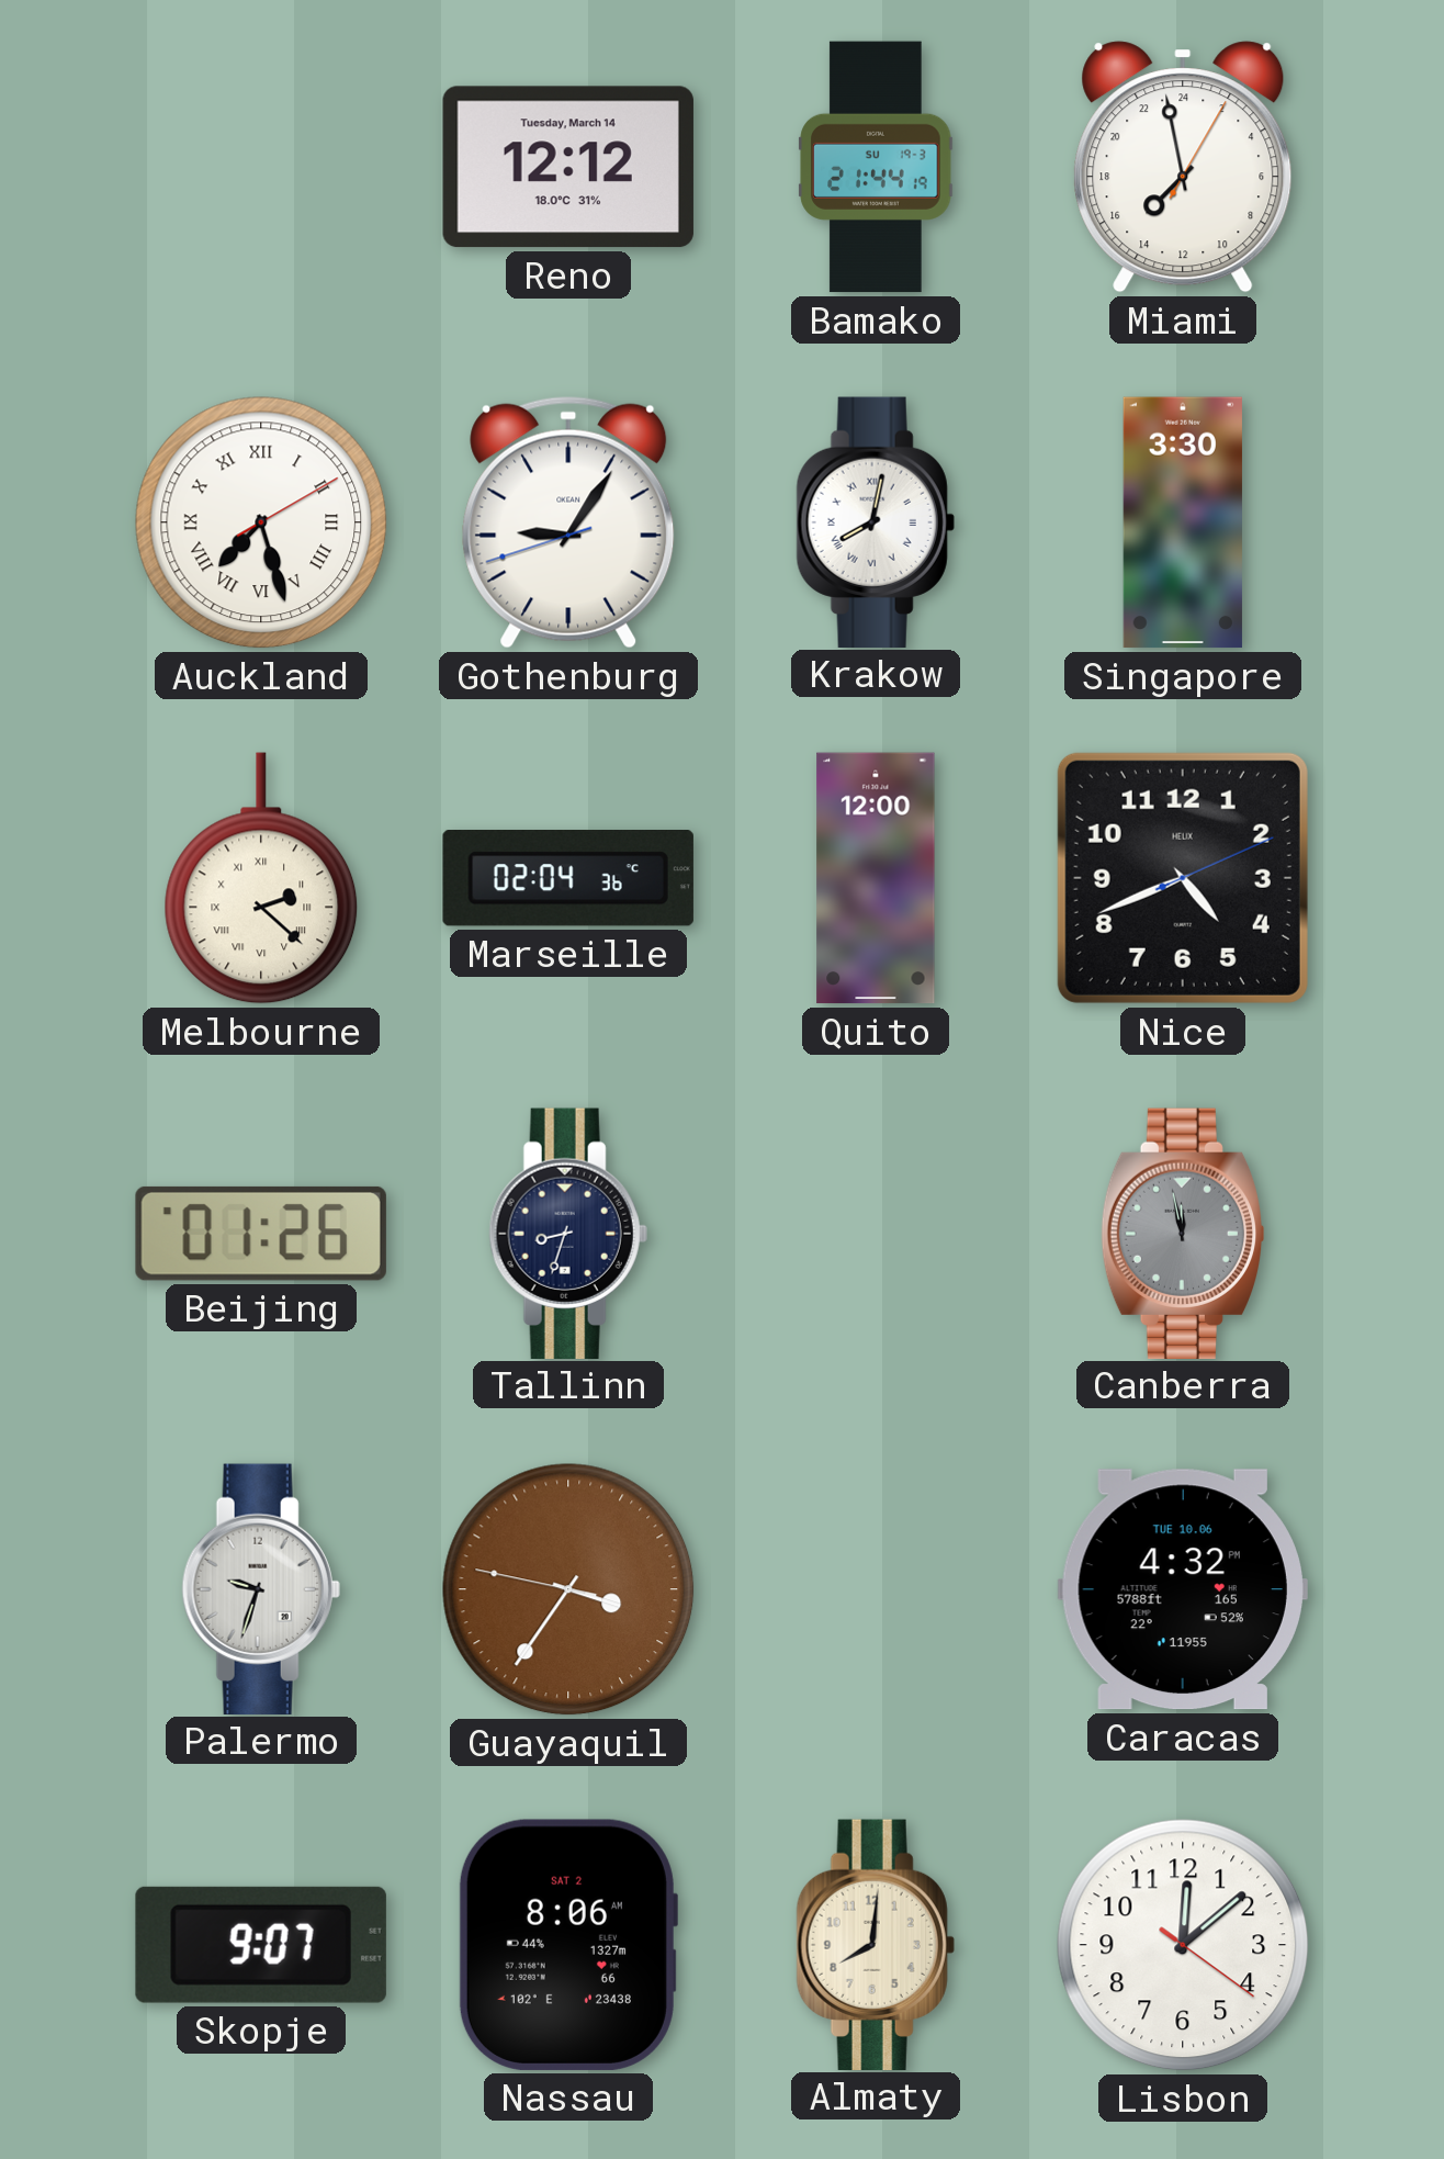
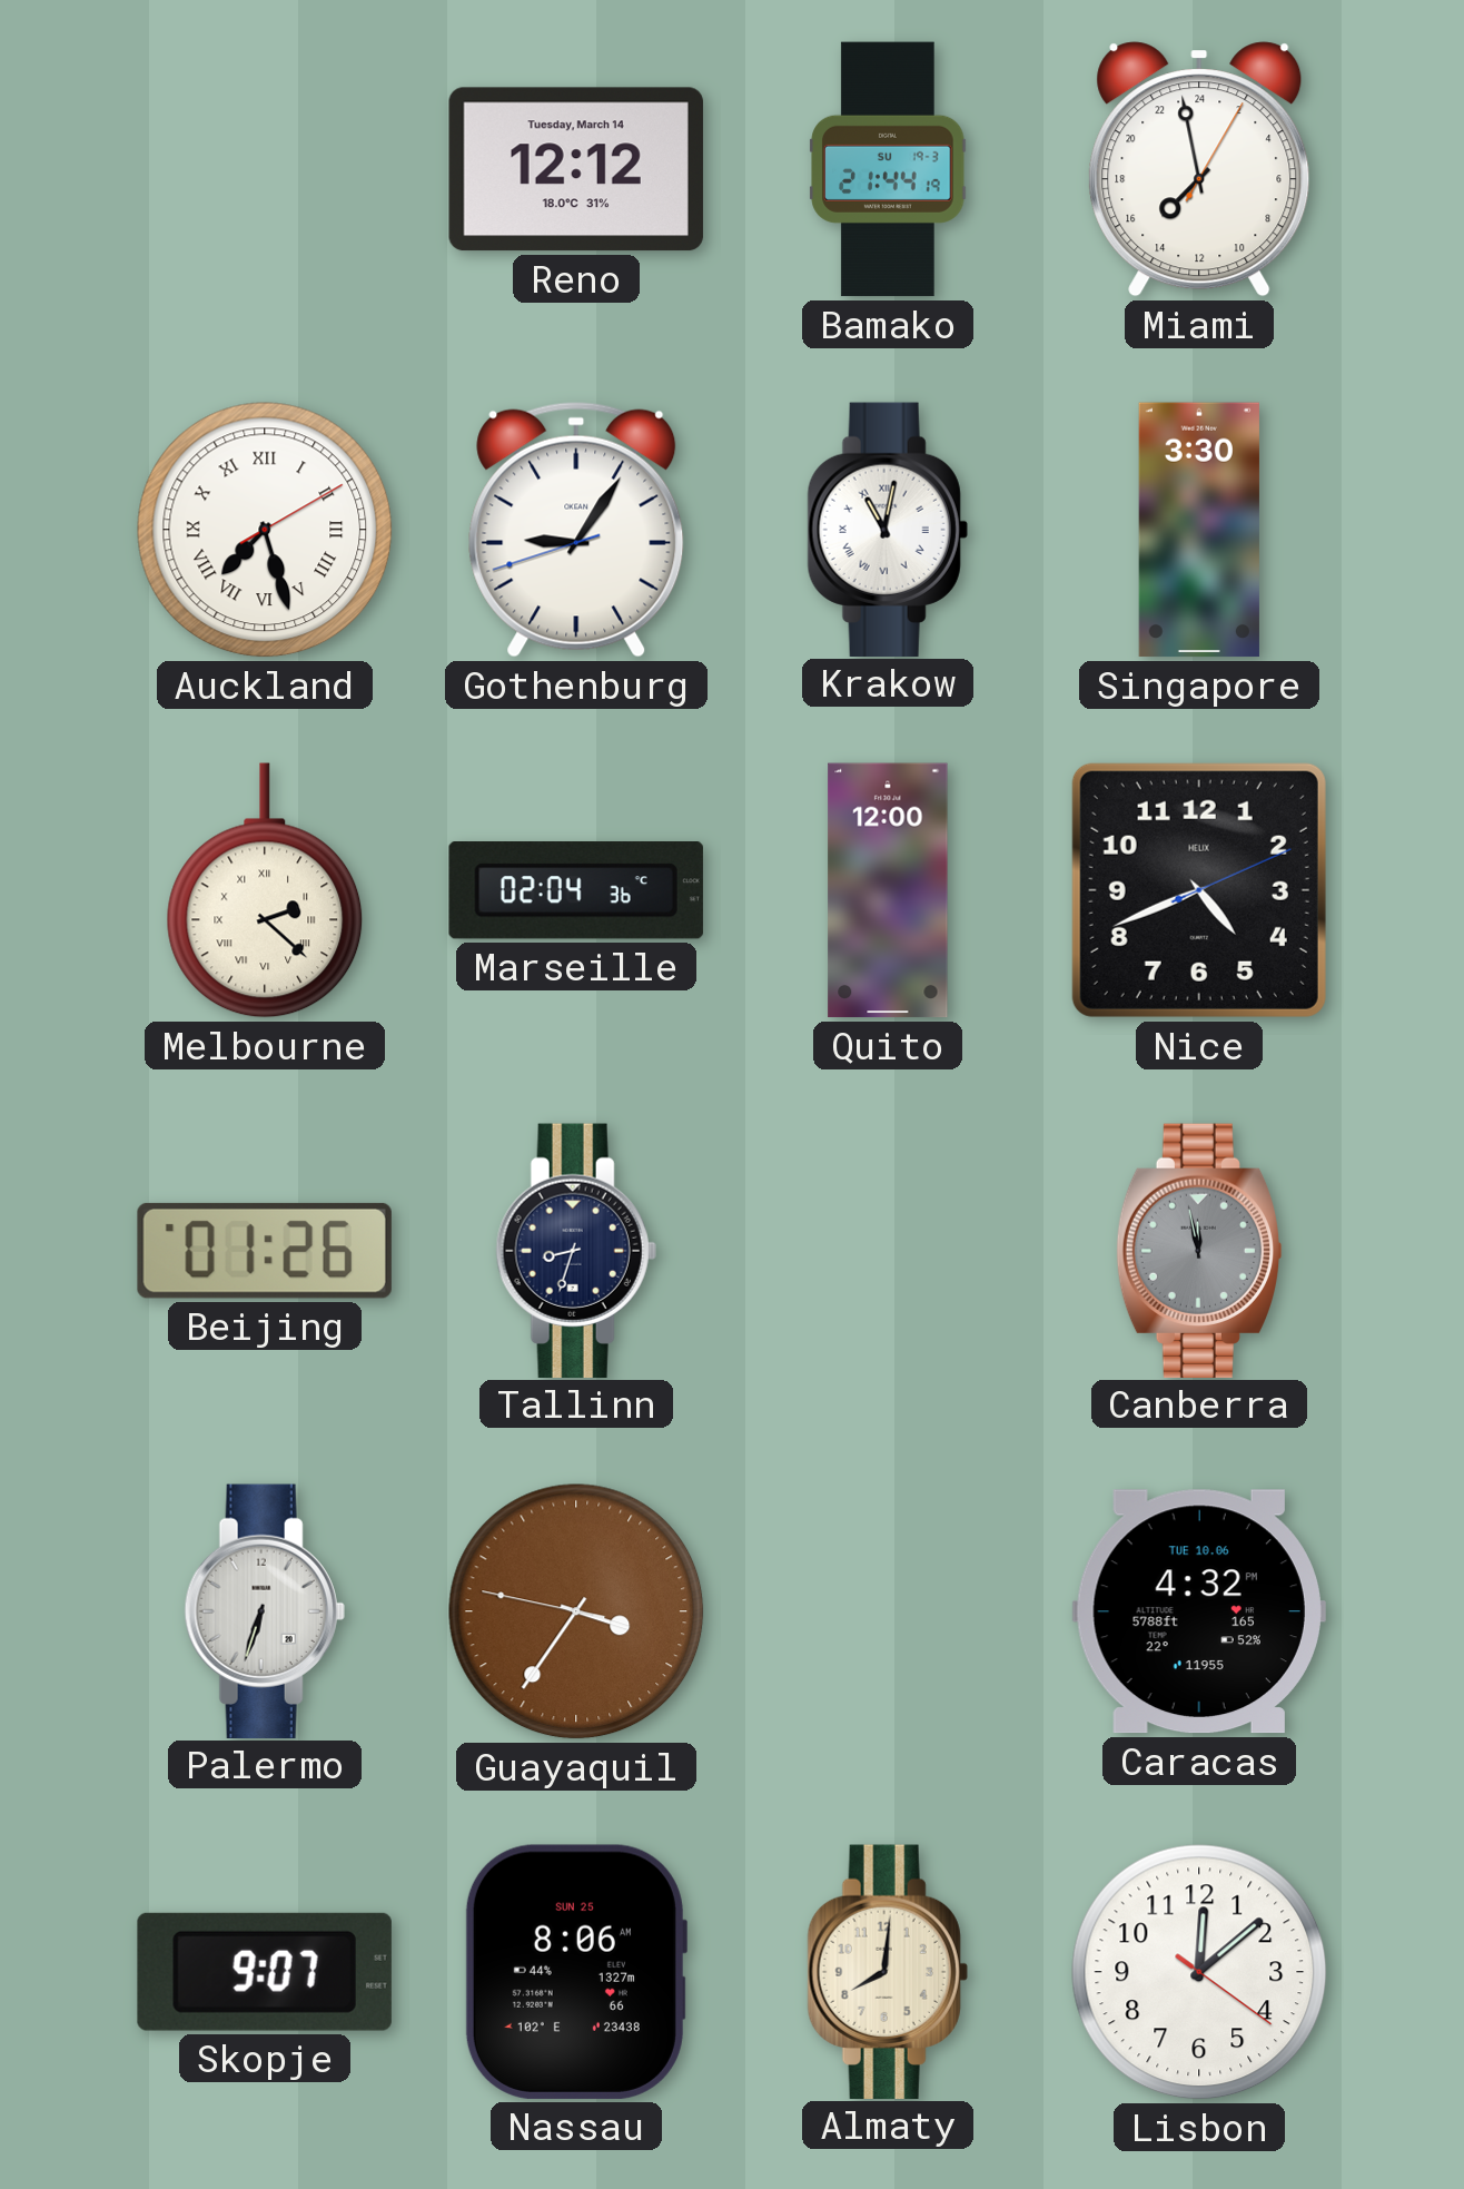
Krakow: 8:02 -> 11:02 (888, 529)
Palermo: 9:33 -> 6:33 (265, 1610)
Nassau date: SAT 2 -> SUN 25 (575, 1972)
